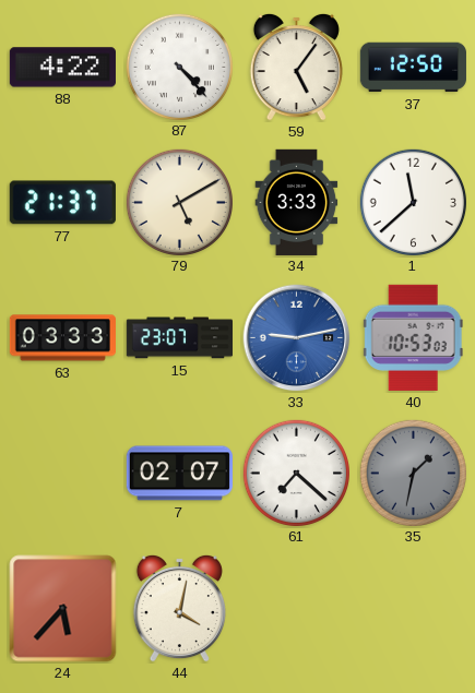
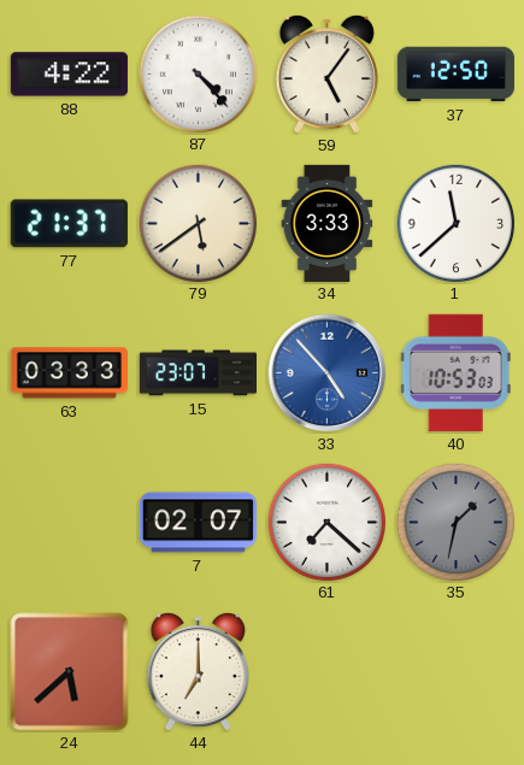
79: 5:10 -> 5:39 (198, 223)
33: 9:13 -> 4:53 (328, 373)
24: 5:37 -> 5:38 (70, 672)
44: 4:02 -> 7:00 (198, 671)
